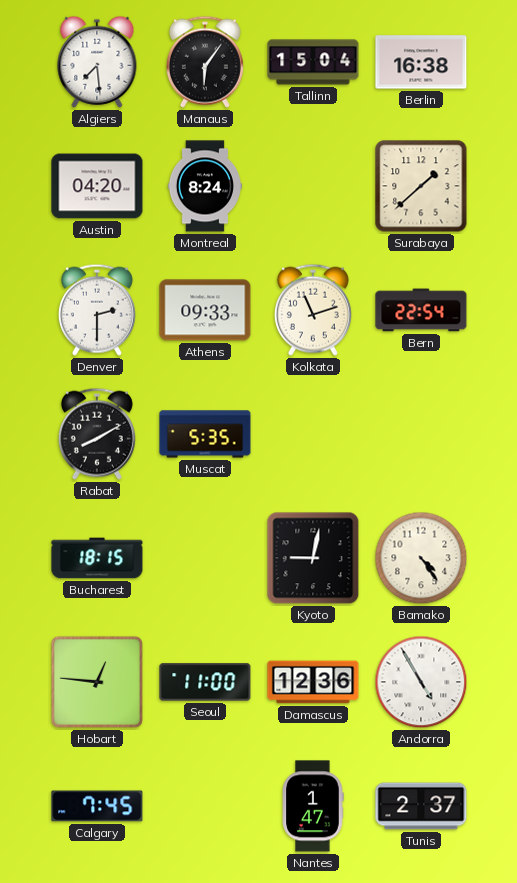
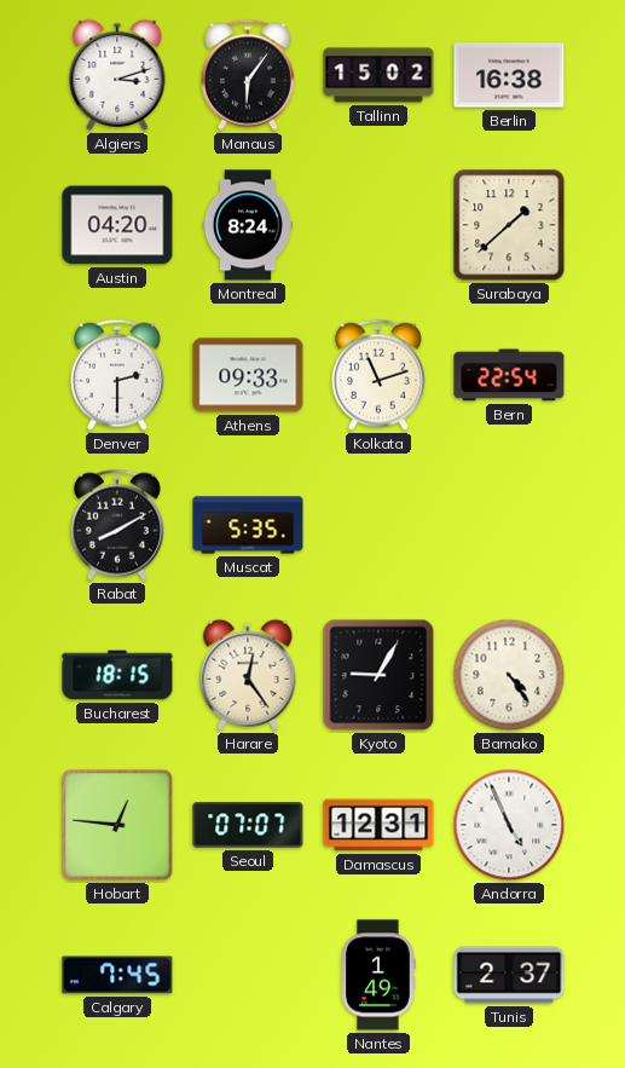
Algiers: 7:29 -> 3:12 (117, 75)
Tallinn: 15:04 -> 15:02 (378, 75)
Harare: none -> 12:24 (248, 675)
Kyoto: 9:02 -> 9:05 (378, 675)
Seoul: 11:00 -> 07:07 (248, 825)
Damascus: 12:36 -> 12:31 (378, 825)
Andorra: 4:55 -> 4:56 (509, 825)
Nantes: 1:47 -> 1:49 (378, 975)
